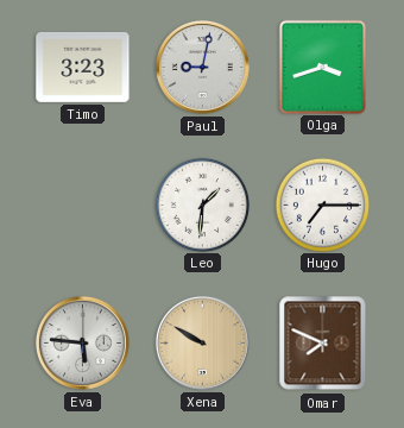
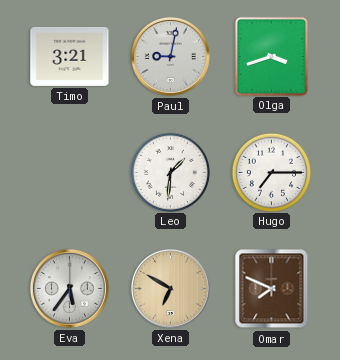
Timo: 3:23 -> 3:21 (70, 56)
Eva: 5:46 -> 5:36 (69, 288)
Xena: 9:50 -> 6:50 (170, 288)
